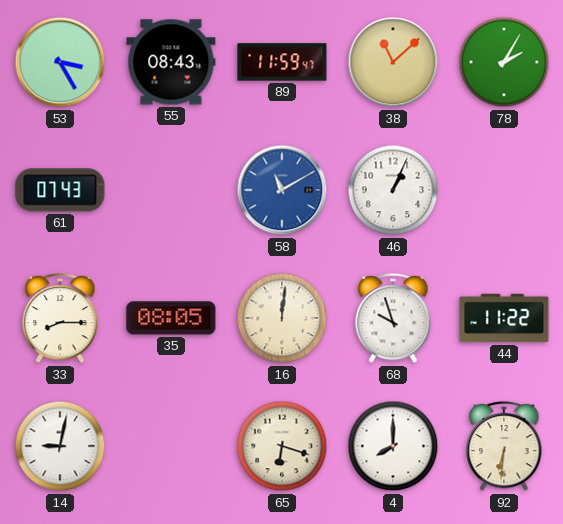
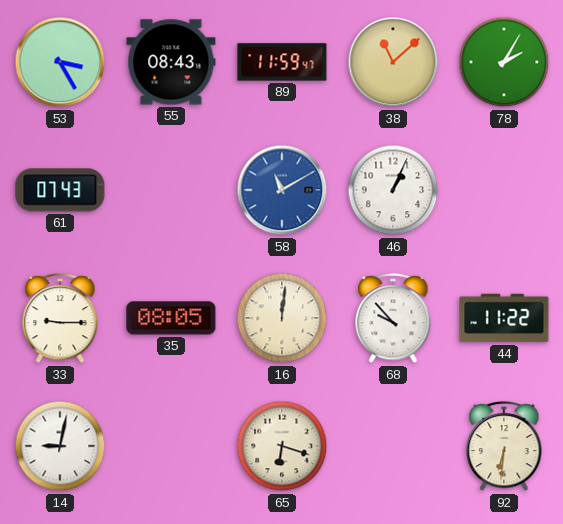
33: 8:15 -> 9:15 (60, 319)
68: 9:57 -> 9:53 (393, 319)
4: 8:00 -> none (393, 446)
